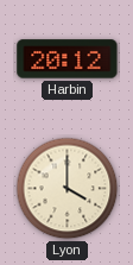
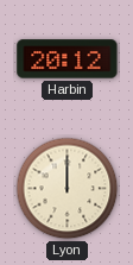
Lyon: 4:00 -> 12:00 (68, 189)
